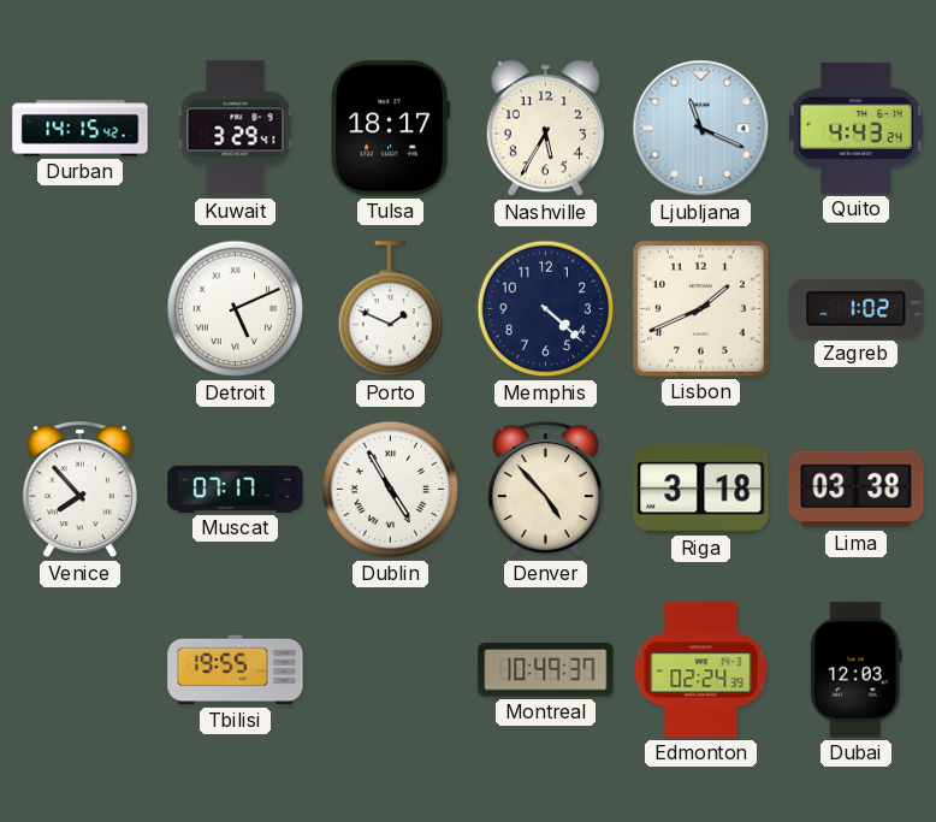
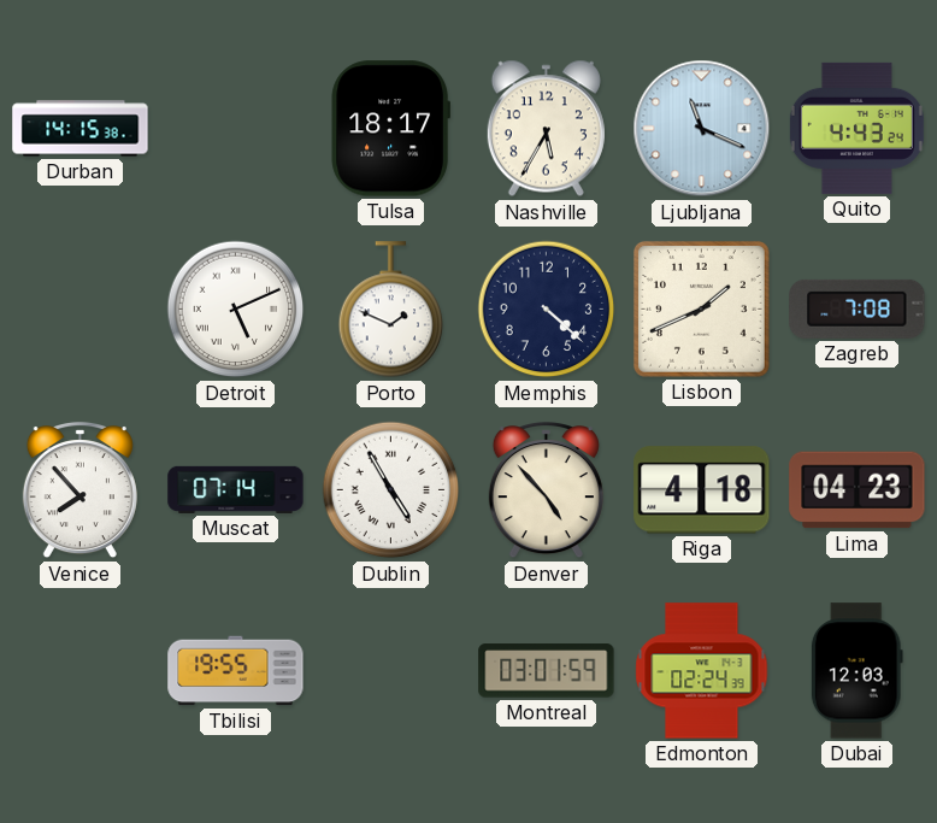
Durban: 14:15:42 -> 14:15:38 (81, 129)
Kuwait: 3:29 -> none (236, 129)
Zagreb: 1:02 -> 7:08 (858, 308)
Muscat: 07:17 -> 07:14 (236, 489)
Riga: 3:18 -> 4:18 (702, 490)
Lima: 03:38 -> 04:23 (858, 490)
Montreal: 10:49 -> 03:01 (547, 671)
